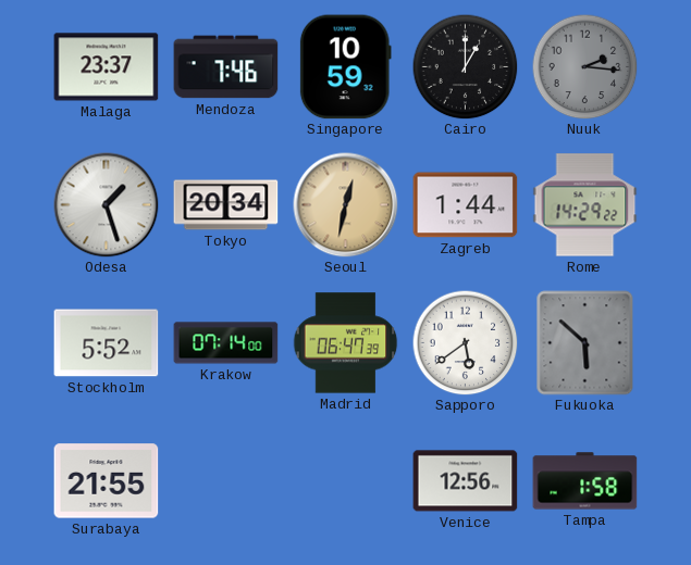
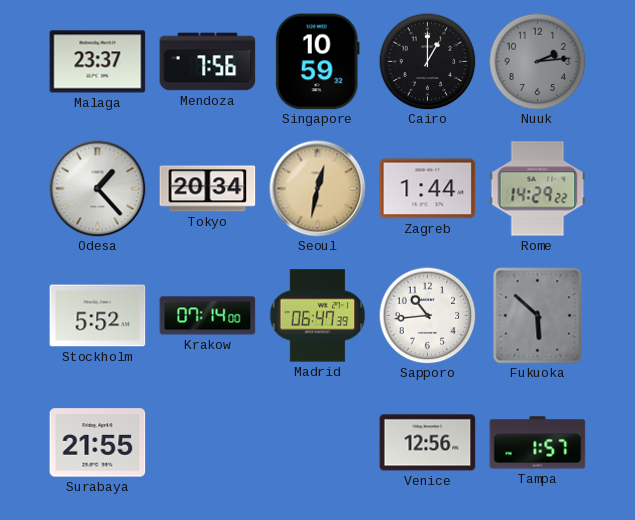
Mendoza: 7:46 -> 7:56 (208, 62)
Nuuk: 2:16 -> 2:14 (537, 61)
Odesa: 1:27 -> 1:23 (98, 189)
Sapporo: 5:39 -> 10:44 (427, 315)
Tampa: 1:58 -> 1:57 (538, 443)
